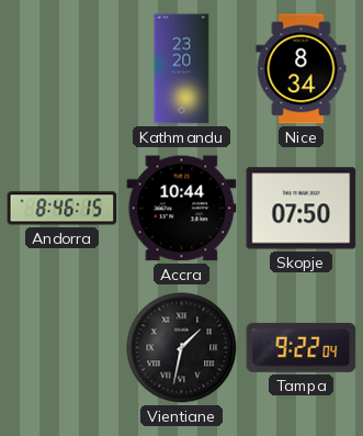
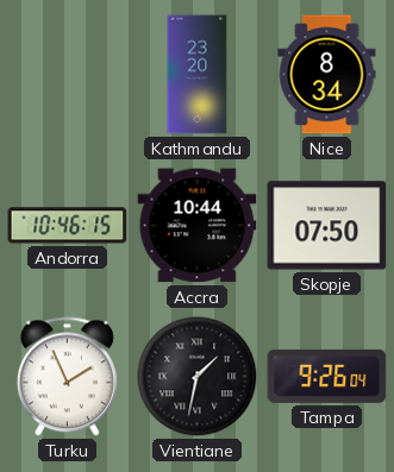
Andorra: 8:46 -> 10:46 (68, 226)
Turku: none -> 1:56 (67, 377)
Tampa: 9:22 -> 9:26 (327, 376)
